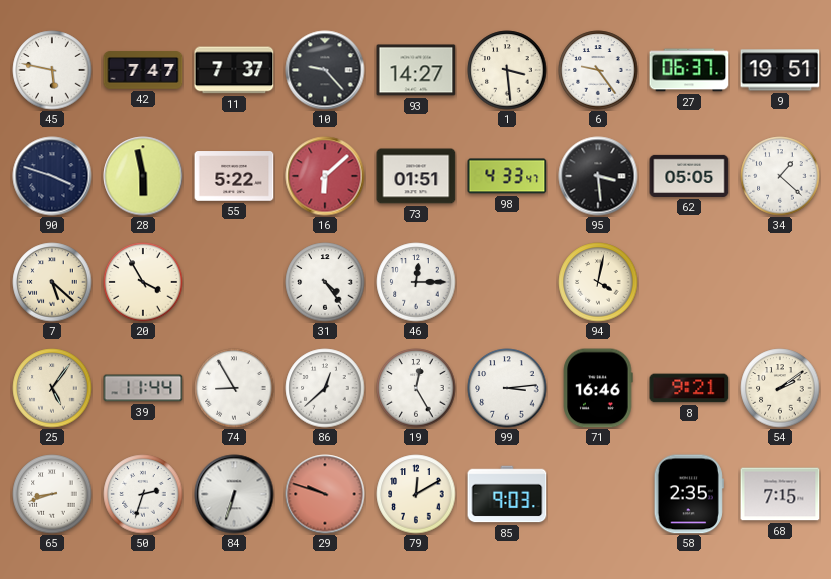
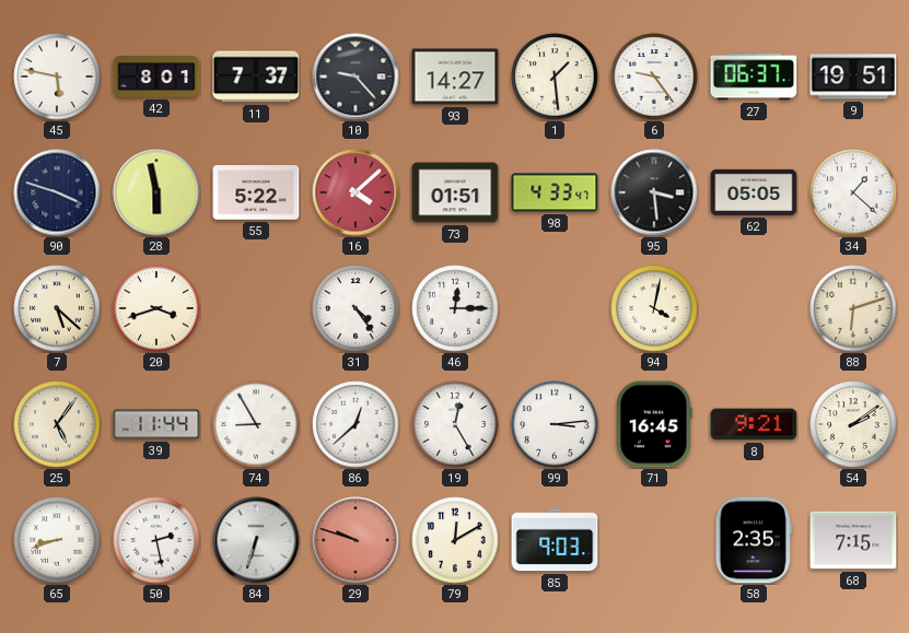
42: 7:47 -> 8:01 (156, 77)
1: 3:29 -> 1:29 (555, 77)
16: 6:08 -> 4:08 (356, 192)
20: 3:55 -> 3:42 (156, 308)
88: none -> 6:12 (853, 308)
71: 16:46 -> 16:45 (654, 424)
50: 2:33 -> 2:28 (156, 540)
